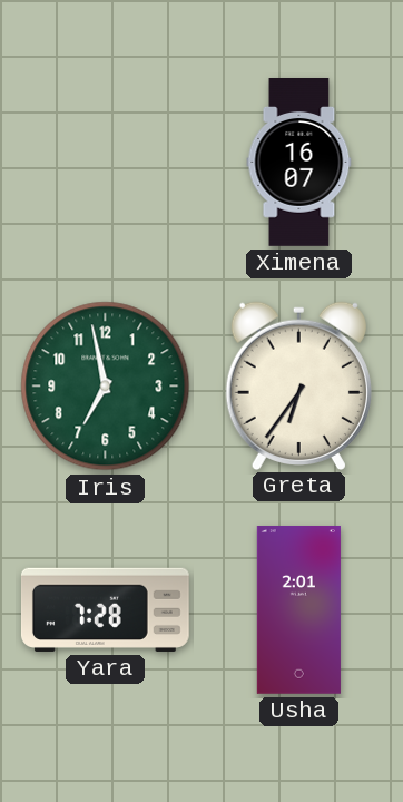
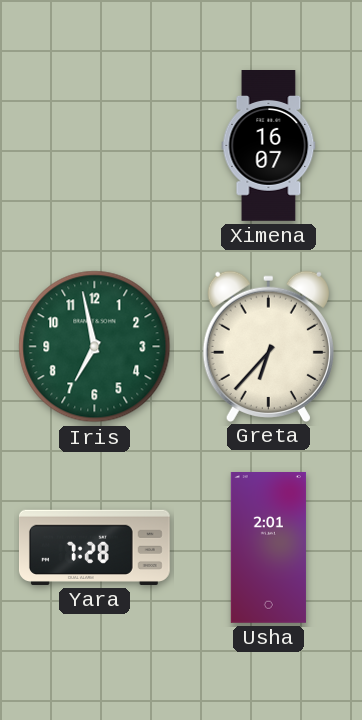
Greta: 6:36 -> 6:37 (268, 346)
